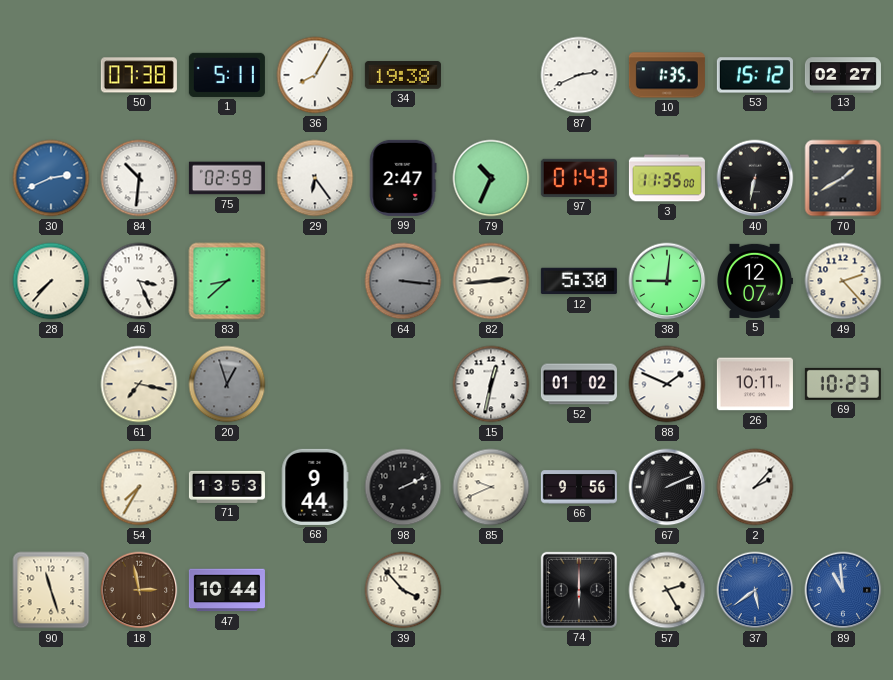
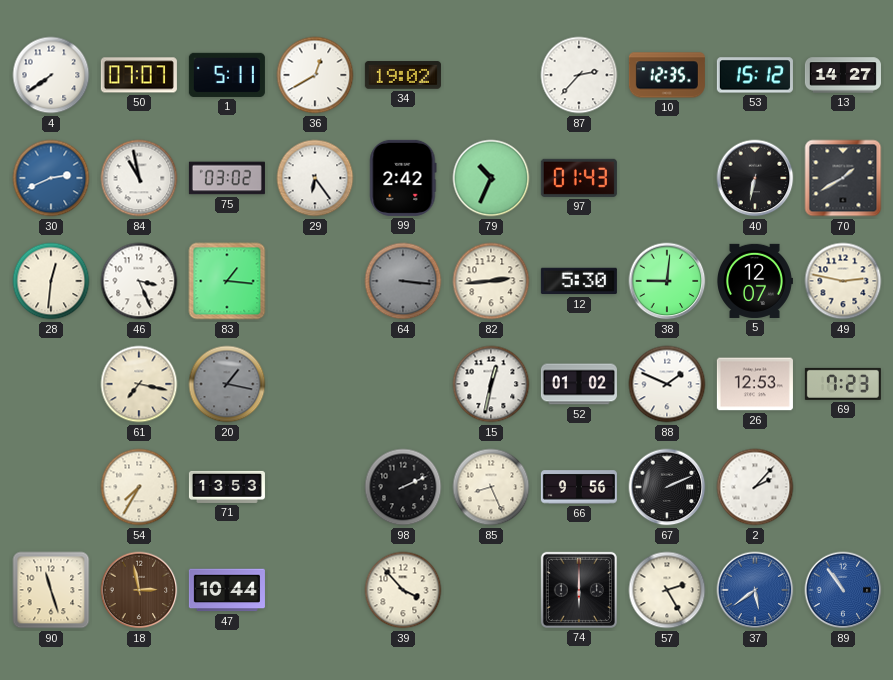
4: none -> 7:39 (51, 75)
50: 07:38 -> 07:07 (139, 75)
36: 8:05 -> 12:40 (315, 75)
34: 19:38 -> 19:02 (403, 75)
87: 2:41 -> 2:37 (579, 75)
10: 1:35 -> 12:35 (667, 75)
13: 02:27 -> 14:27 (843, 75)
84: 10:31 -> 10:58 (139, 178)
75: 02:59 -> 03:02 (227, 178)
99: 2:47 -> 2:42 (403, 178)
3: 11:35 -> none (667, 178)
28: 7:37 -> 12:31 (51, 281)
83: 8:38 -> 1:16 (227, 281)
49: 2:23 -> 2:47 (843, 281)
20: 12:57 -> 1:17 (227, 384)
26: 10:11 -> 12:53 (755, 384)
69: 10:23 -> 7:23 (843, 384)
68: 9:44 -> none (315, 487)
85: 9:41 -> 8:26 (491, 487)
89: 10:59 -> 10:54 (843, 590)
